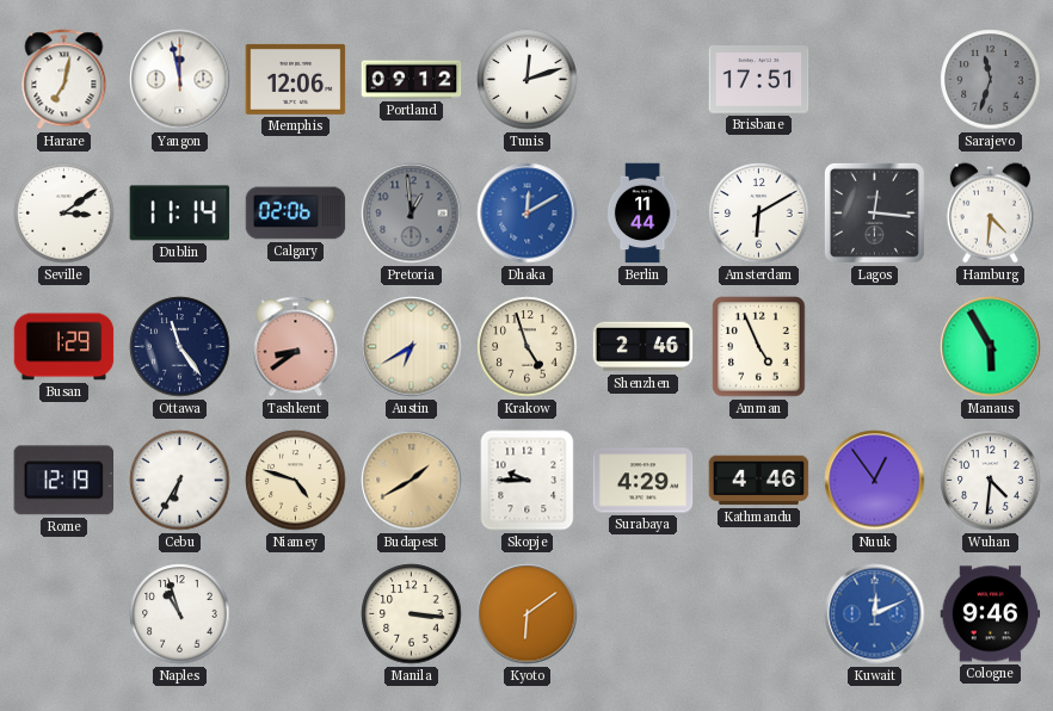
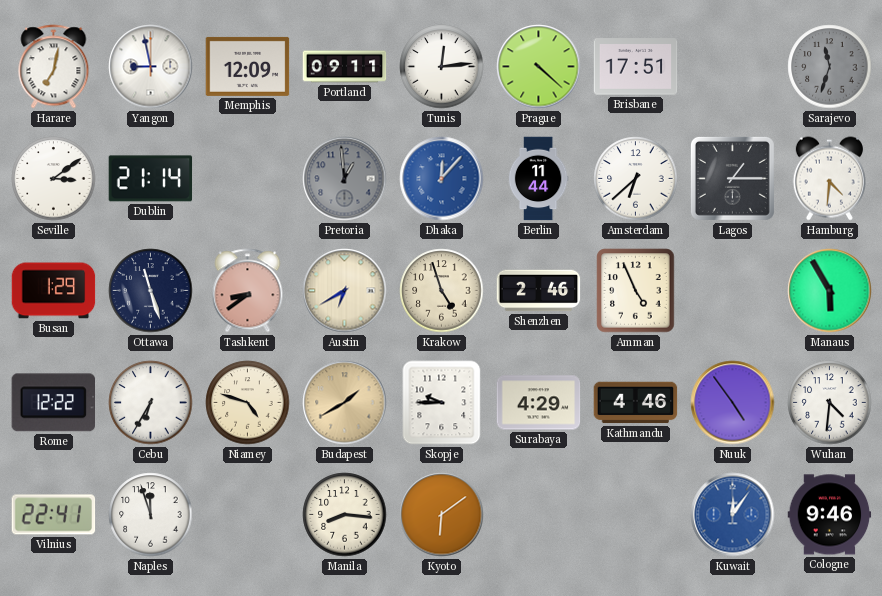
Yangon: 11:58 -> 8:58 (151, 67)
Memphis: 12:06 -> 12:09 (248, 66)
Portland: 09:12 -> 09:11 (345, 67)
Tunis: 12:12 -> 12:14 (442, 67)
Prague: none -> 4:22 (539, 67)
Dublin: 11:14 -> 21:14 (151, 179)
Calgary: 02:06 -> none (296, 214)
Dhaka: 12:10 -> 12:07 (442, 179)
Amsterdam: 6:10 -> 6:38 (636, 179)
Lagos: 12:16 -> 1:15 (732, 178)
Ottawa: 11:24 -> 11:27 (151, 291)
Rome: 12:19 -> 12:22 (53, 403)
Nuuk: 12:54 -> 4:54 (733, 403)
Vilnius: none -> 22:41 (54, 515)
Naples: 10:57 -> 11:57 (151, 515)
Manila: 3:16 -> 8:16 (345, 515)
Kuwait: 12:11 -> 12:06 (733, 515)
